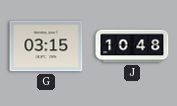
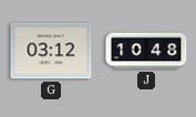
G: 03:15 -> 03:12 (51, 51)
